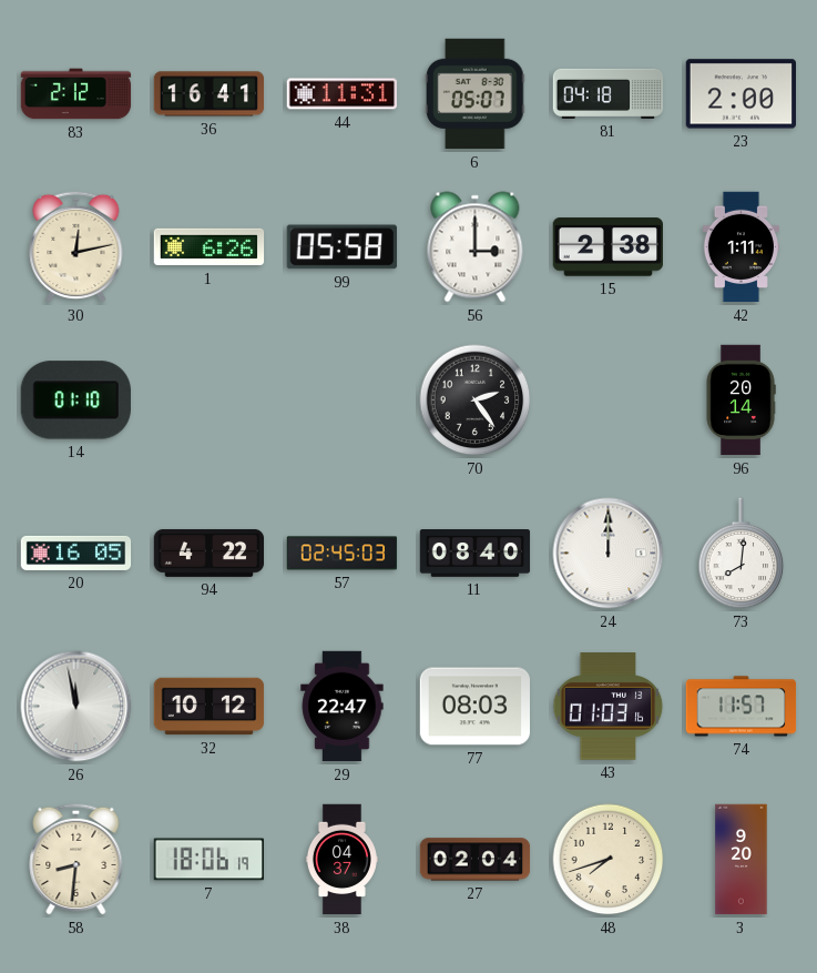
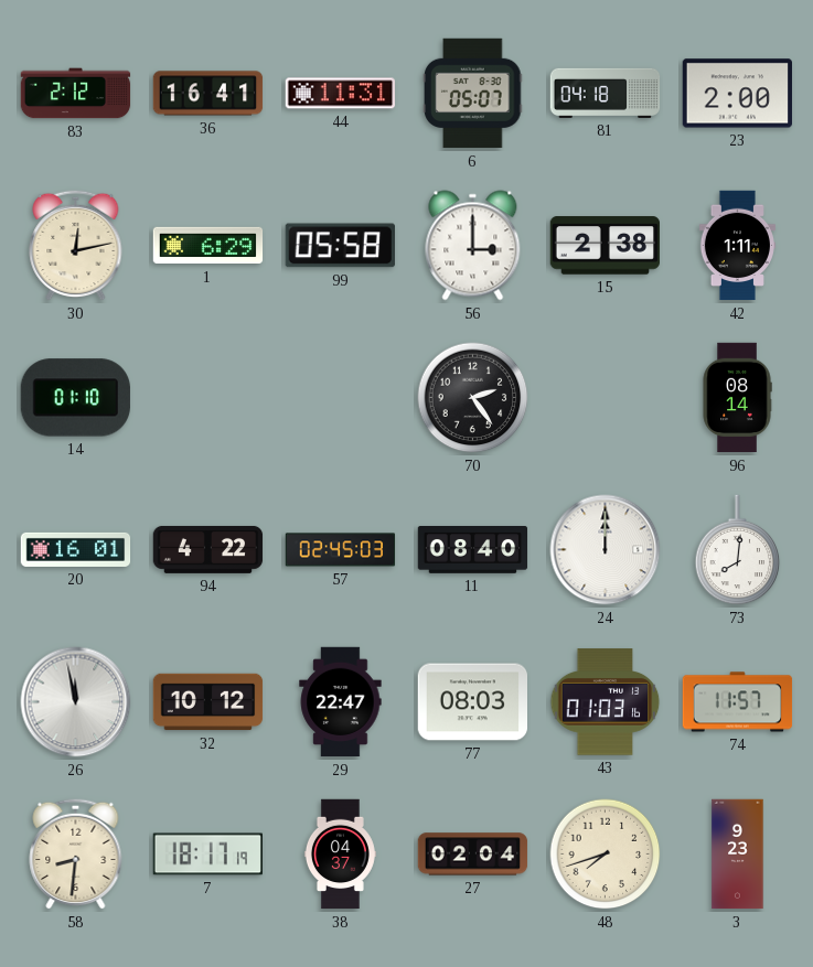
1: 6:26 -> 6:29 (208, 246)
96: 20:14 -> 08:14 (737, 398)
20: 16:05 -> 16:01 (76, 549)
7: 18:06 -> 18:17 (207, 855)
3: 9:20 -> 9:23 (738, 855)
